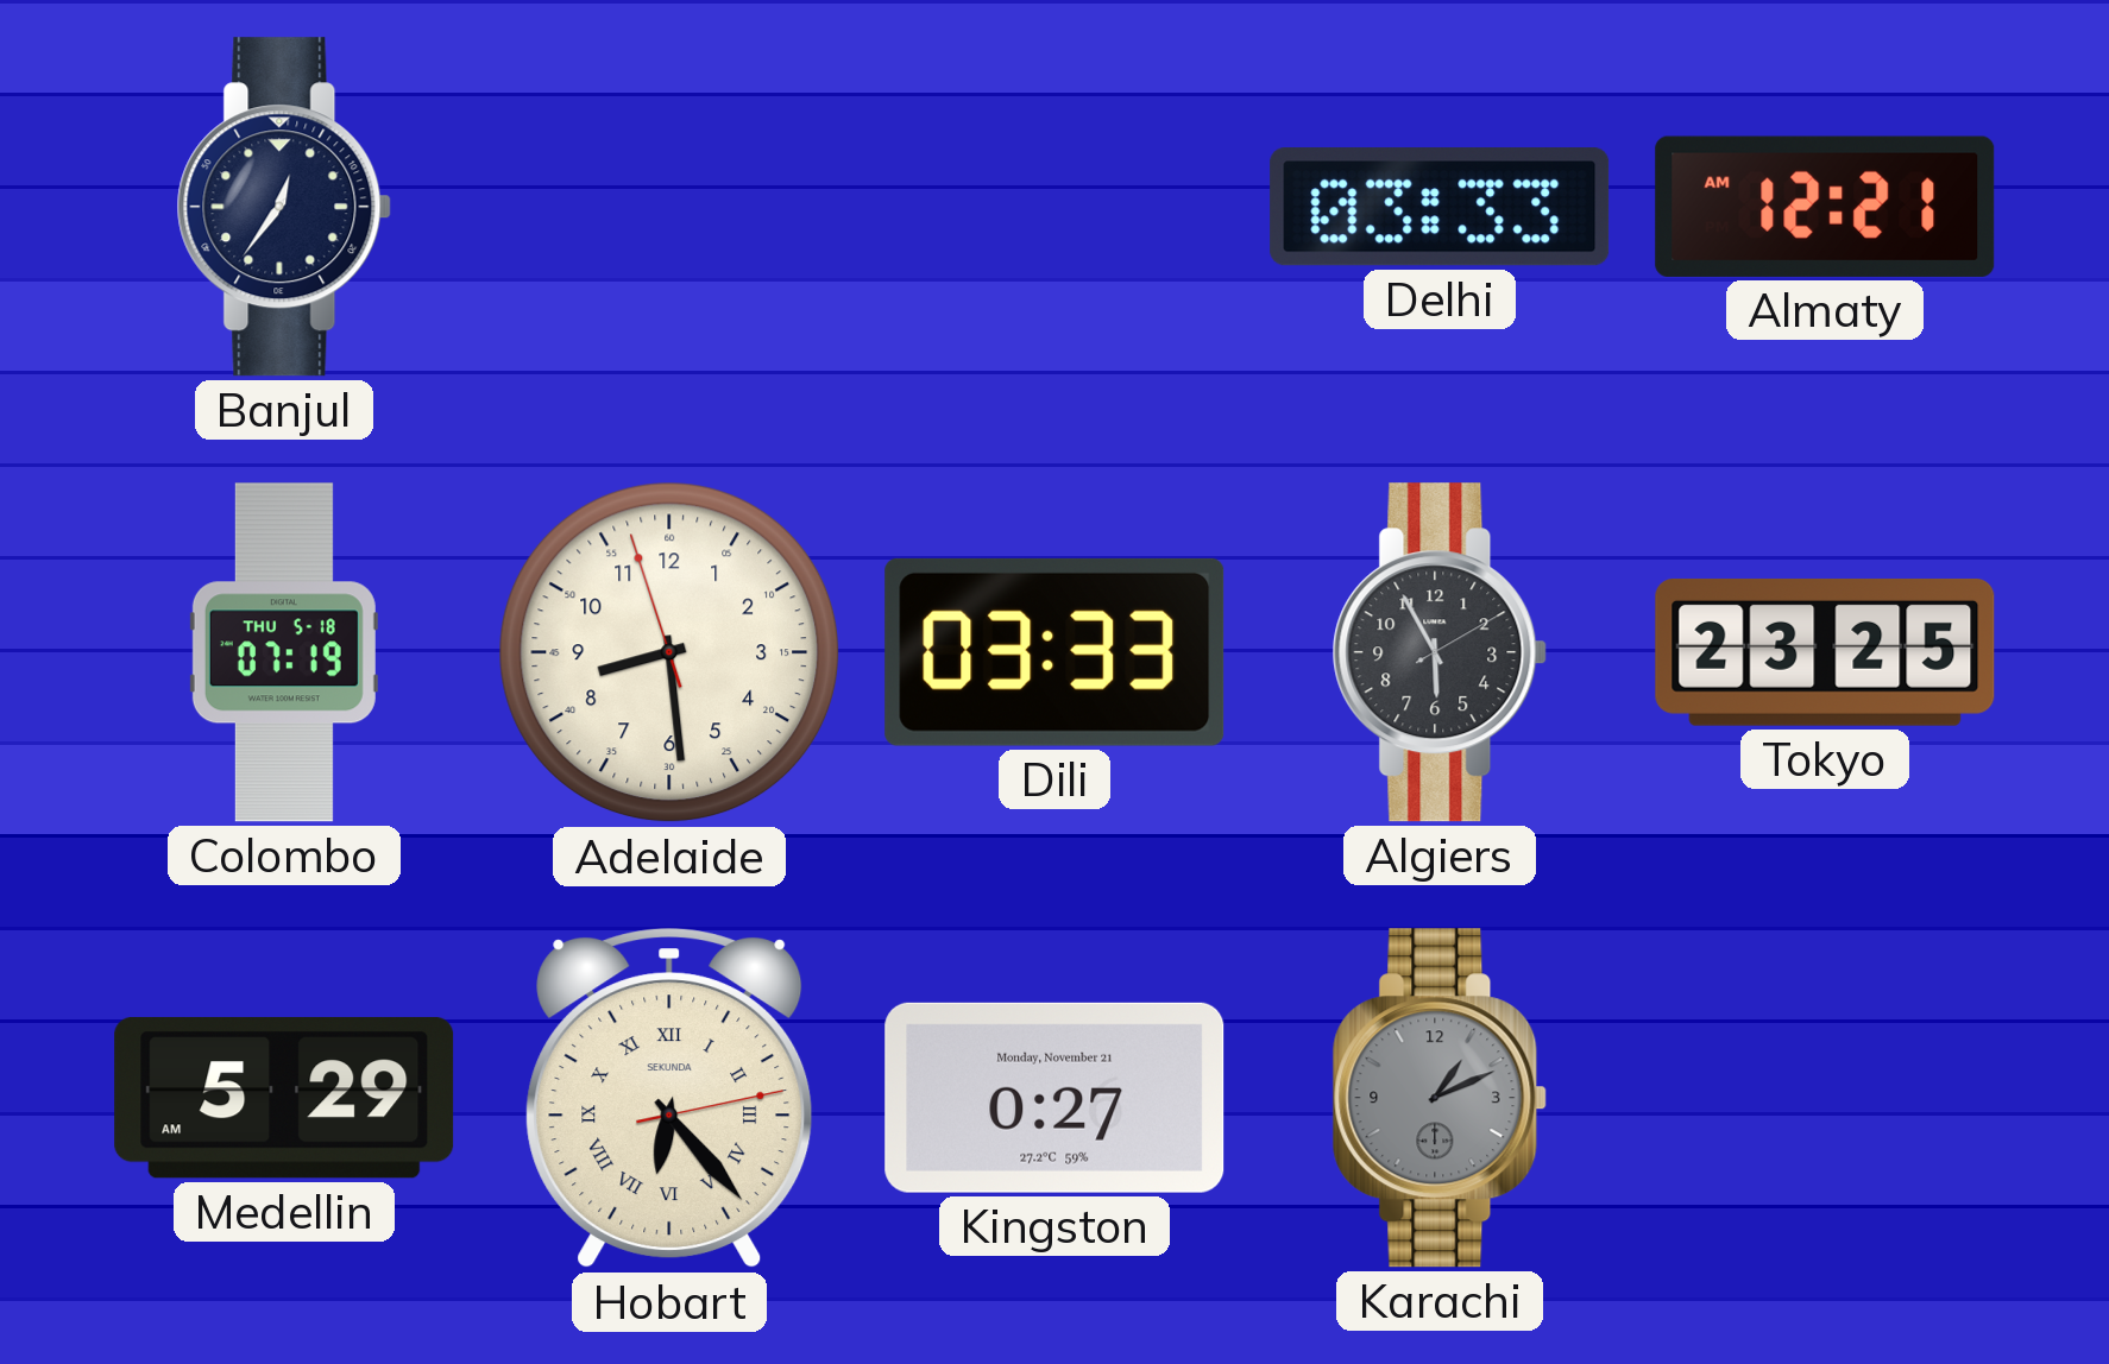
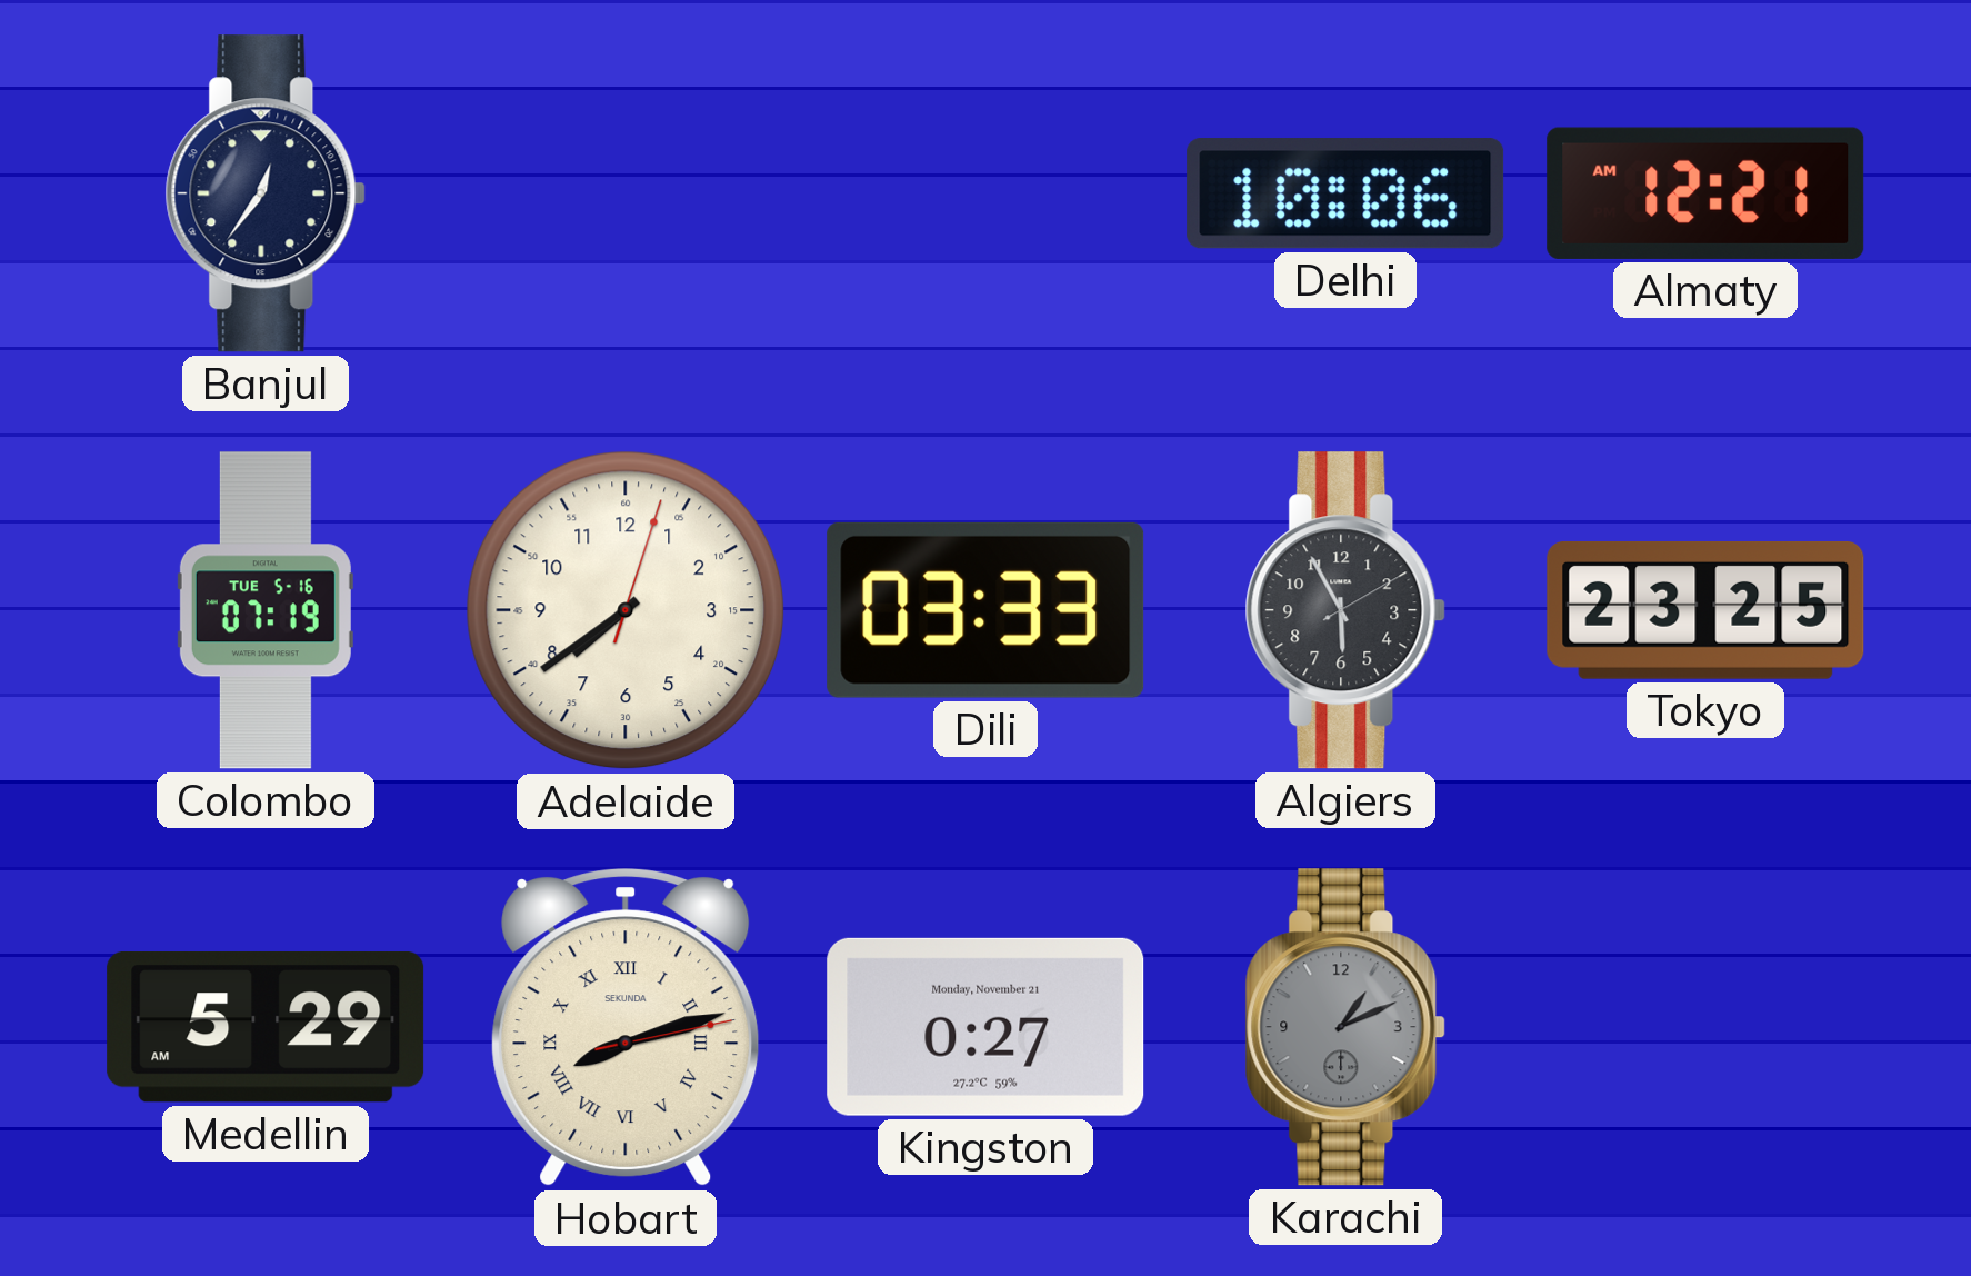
Delhi: 03:33 -> 10:06 (1345, 195)
Colombo date: THU 5-18 -> TUE 5-16 (266, 610)
Adelaide: 8:28 -> 7:39 (626, 610)
Hobart: 6:23 -> 8:12 (626, 1028)
